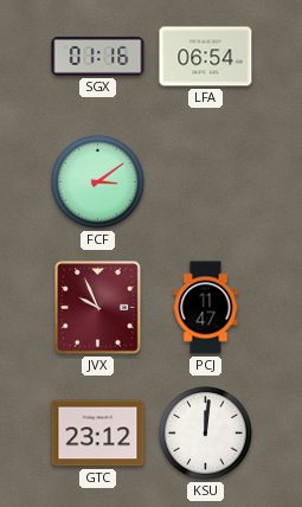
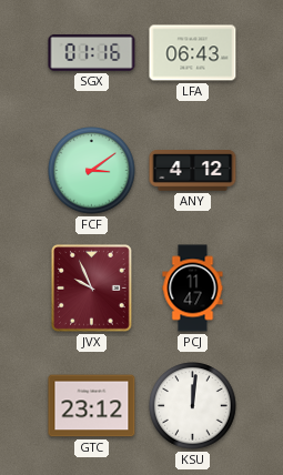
LFA: 06:54 -> 06:43 (193, 53)
ANY: none -> 4:12 (193, 171)
